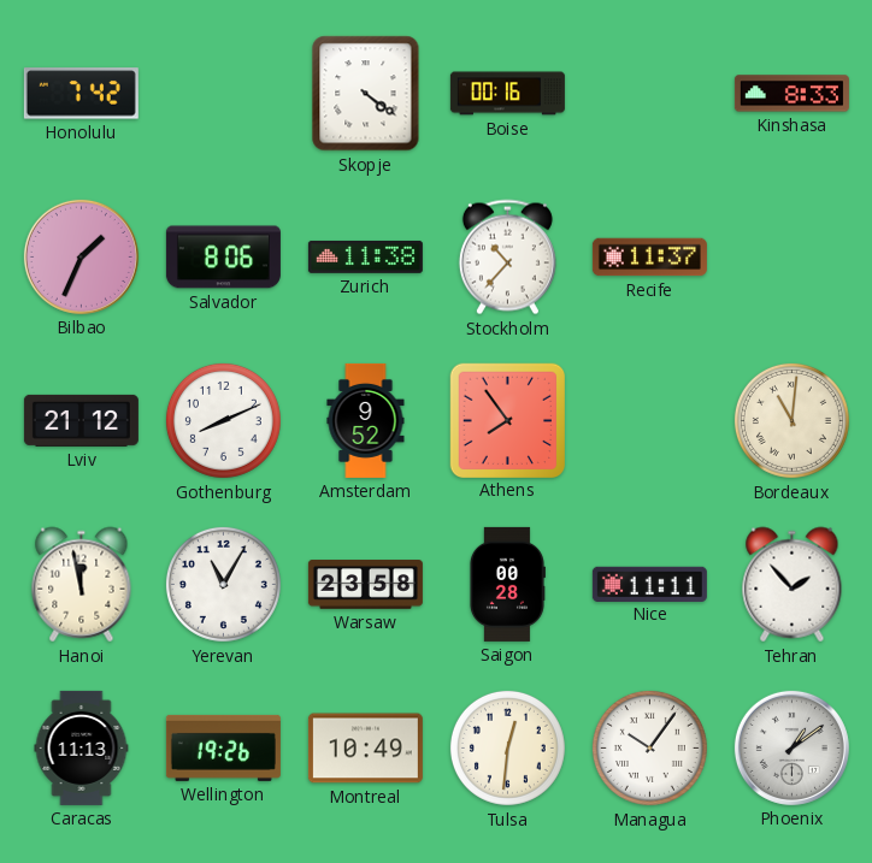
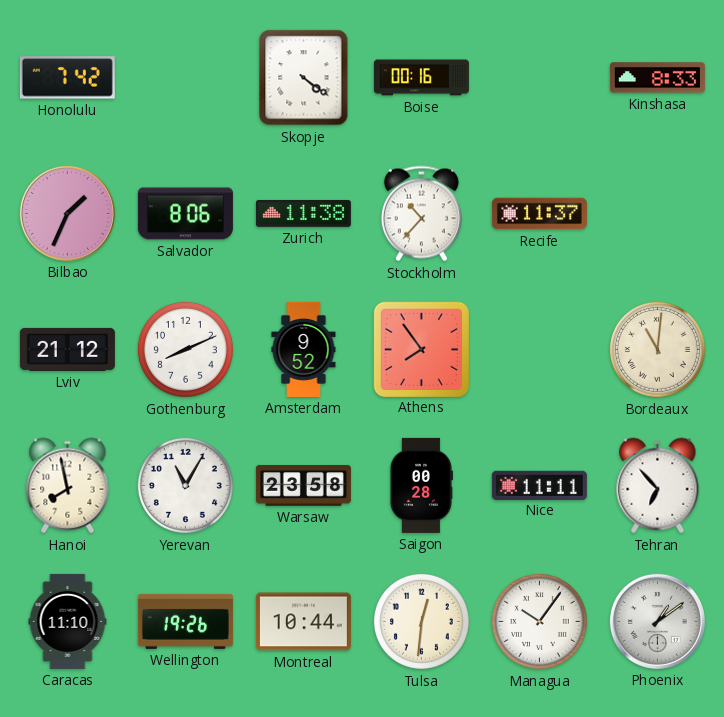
Hanoi: 11:58 -> 7:58 (68, 486)
Tehran: 1:53 -> 6:53 (658, 486)
Caracas: 11:13 -> 11:10 (68, 621)
Montreal: 10:49 -> 10:44 (303, 622)
